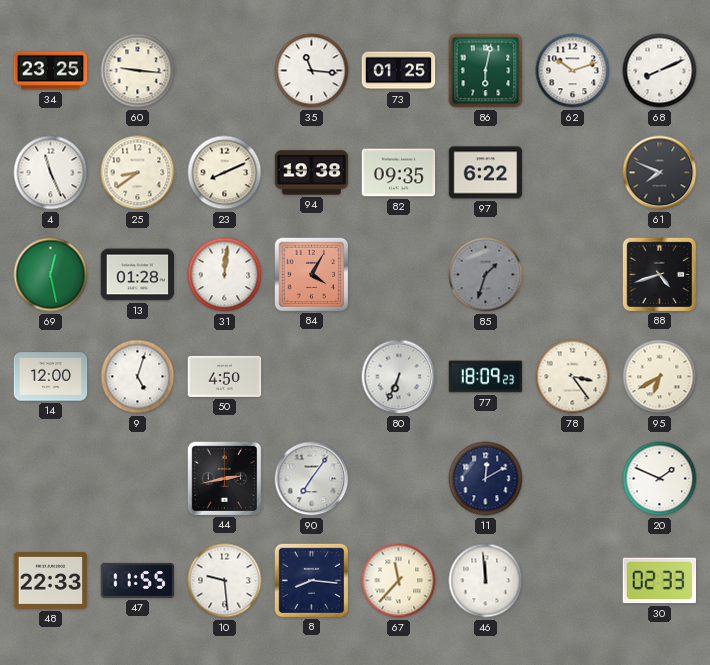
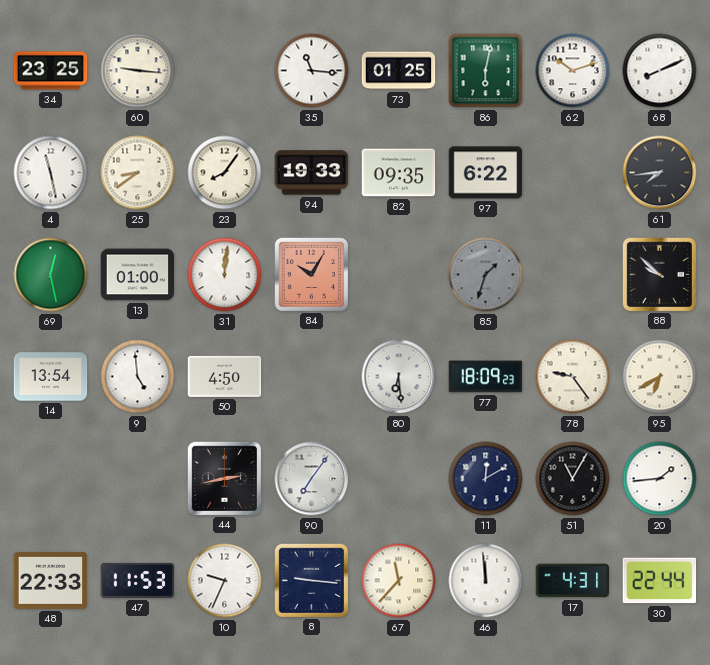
4: 11:26 -> 11:28 (51, 173)
23: 8:11 -> 8:06 (225, 173)
94: 19:38 -> 19:33 (312, 173)
61: 7:49 -> 7:44 (660, 173)
13: 01:28 -> 01:00 (138, 275)
84: 4:05 -> 10:05 (311, 274)
88: 4:42 -> 9:52 (659, 274)
14: 12:00 -> 13:54 (51, 377)
9: 5:03 -> 4:59 (138, 377)
80: 6:34 -> 6:29 (399, 377)
78: 3:24 -> 9:24 (573, 377)
51: none -> 11:05 (573, 479)
20: 1:49 -> 1:44 (660, 479)
47: 11:55 -> 11:53 (138, 580)
10: 9:29 -> 9:34 (225, 581)
8: 8:16 -> 9:16 (311, 580)
17: none -> 4:31 (573, 581)
30: 02:33 -> 22:44 (660, 581)
